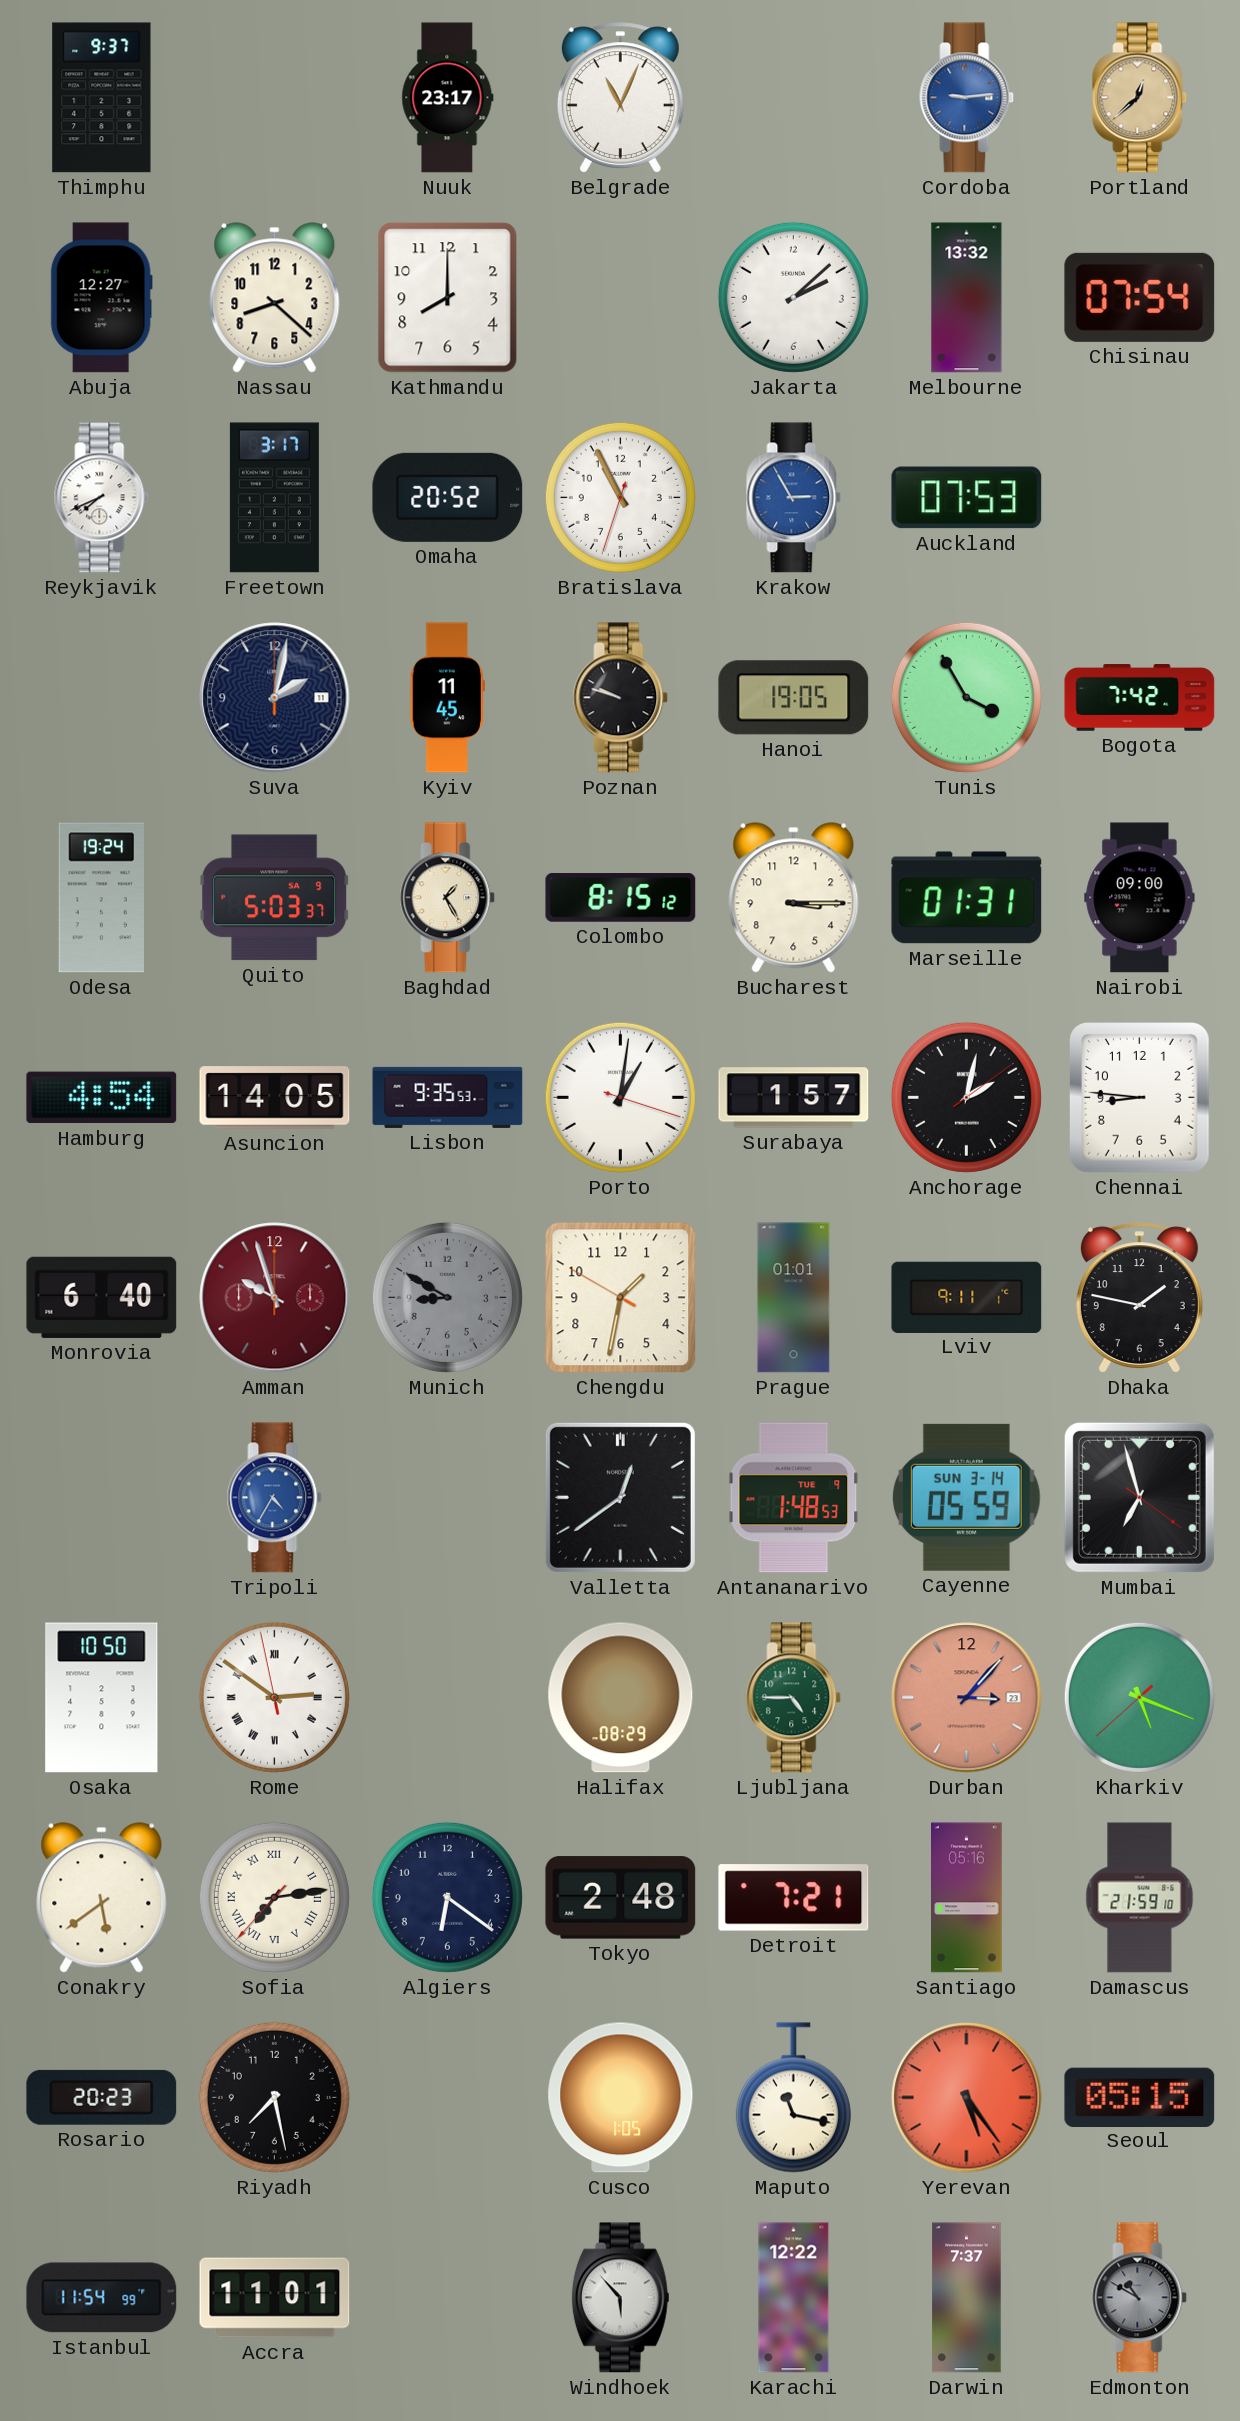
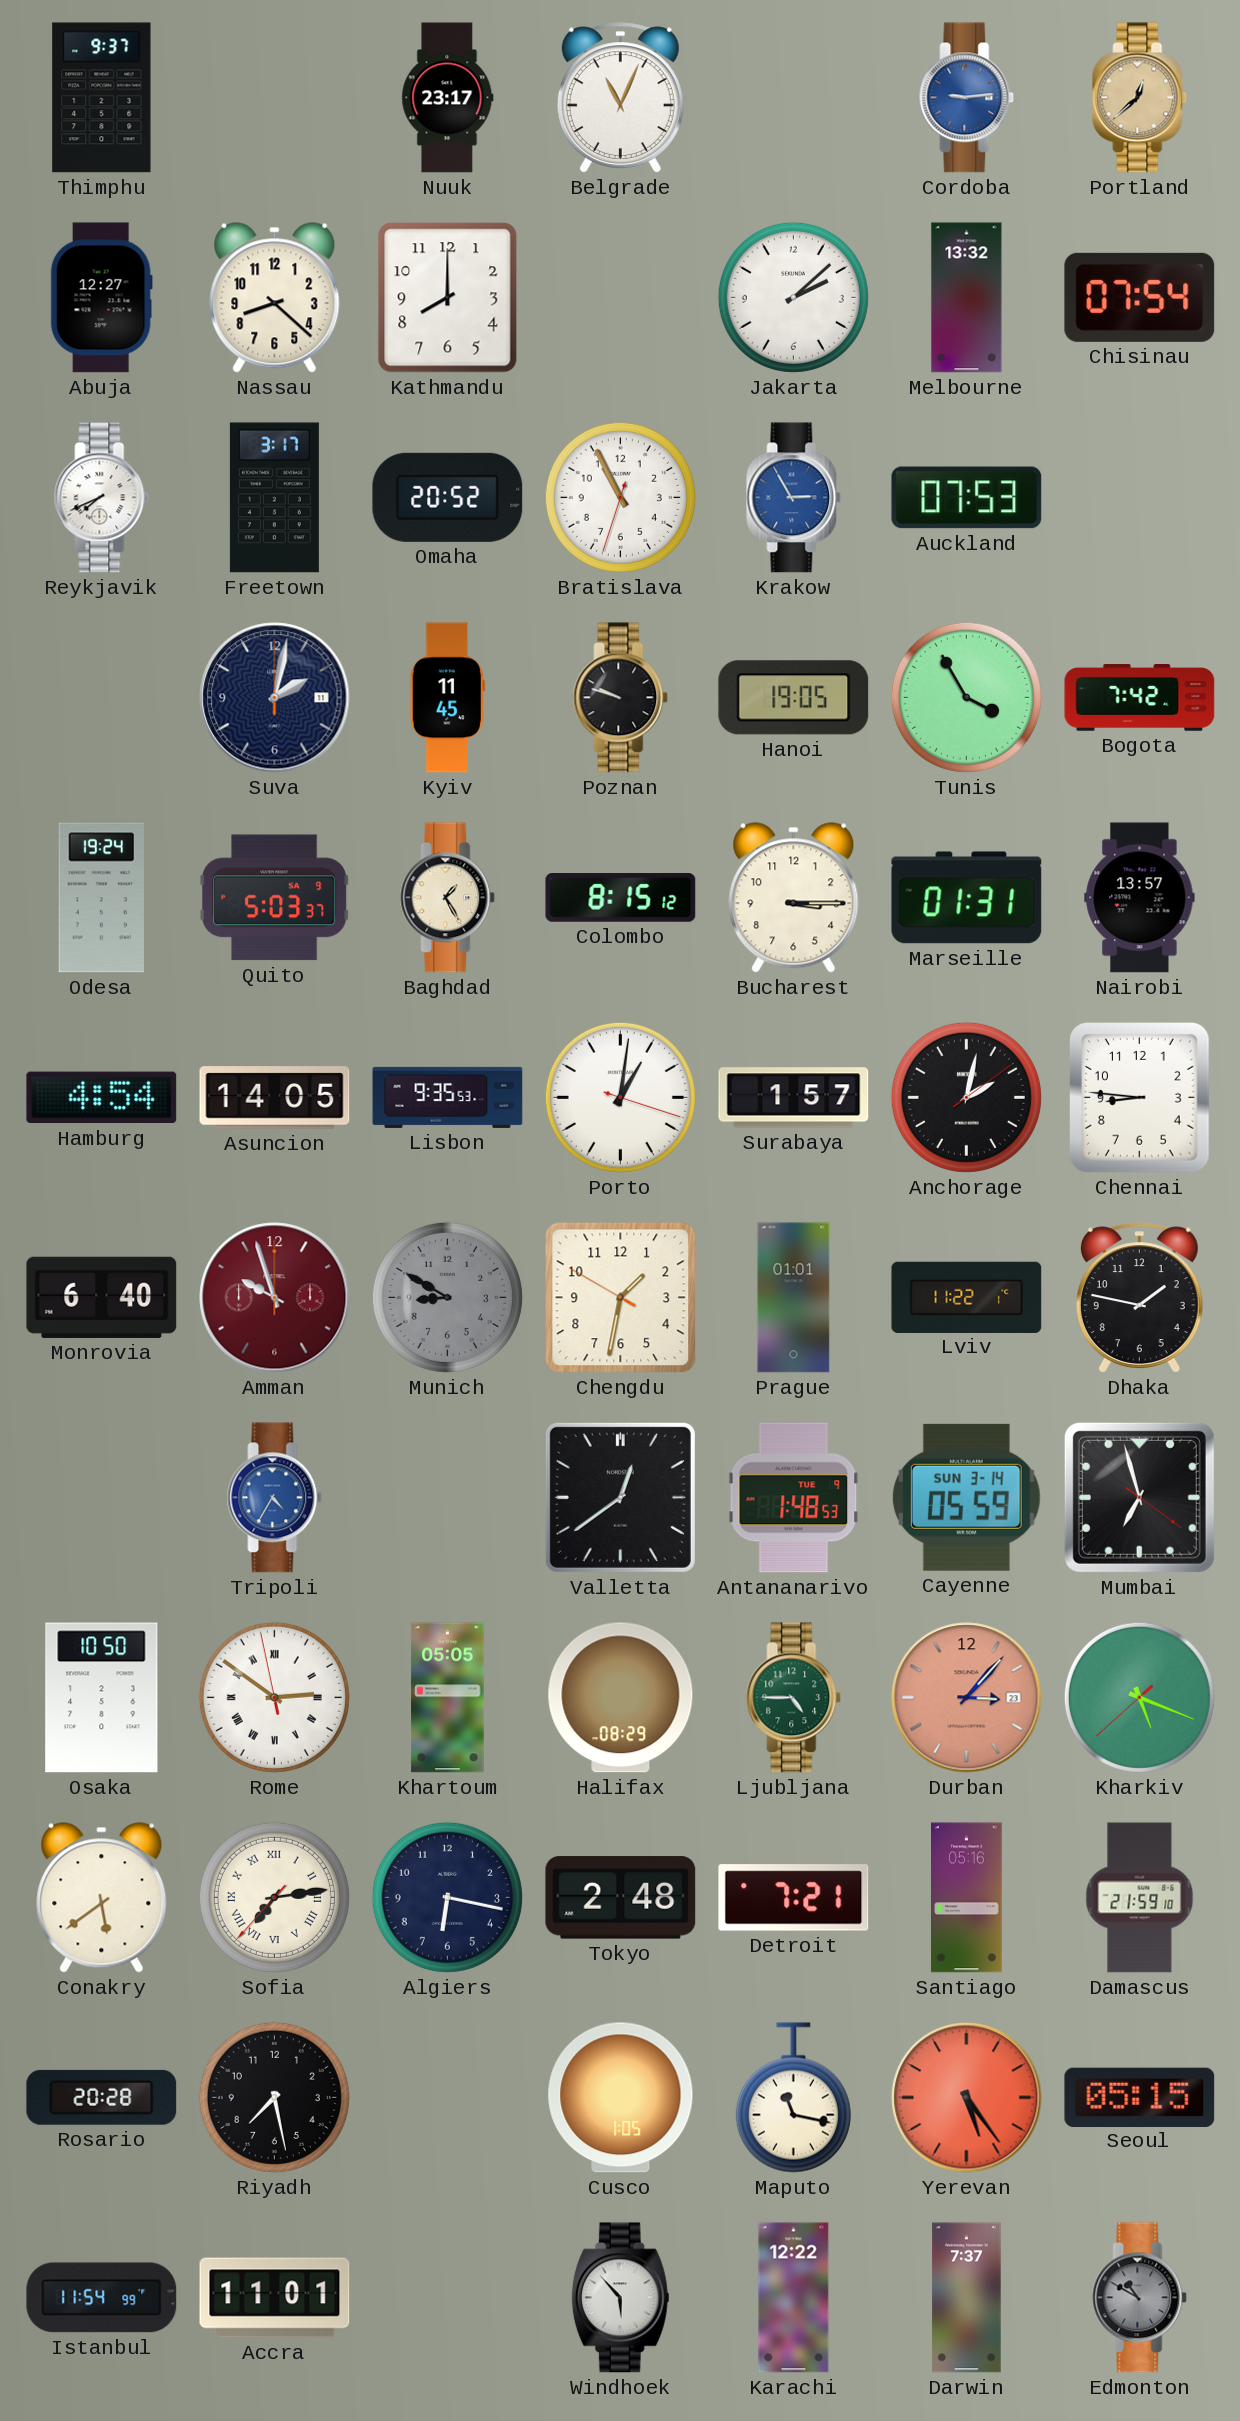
Nairobi: 09:00 -> 13:57 (1140, 898)
Lviv: 9:11 -> 11:22 (967, 1297)
Khartoum: none -> 05:05 (448, 1698)
Algiers: 6:21 -> 6:17 (447, 1897)
Rosario: 20:23 -> 20:28 (102, 2097)
